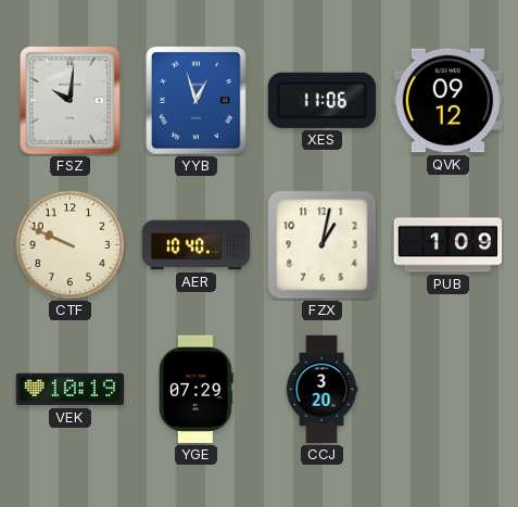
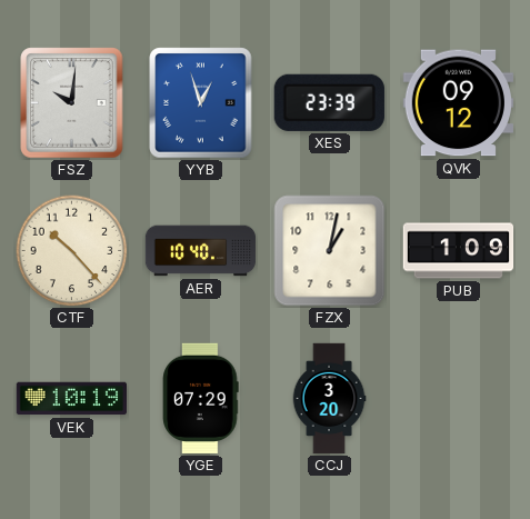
XES: 11:06 -> 23:39 (329, 102)
CTF: 9:49 -> 10:23 (72, 251)
